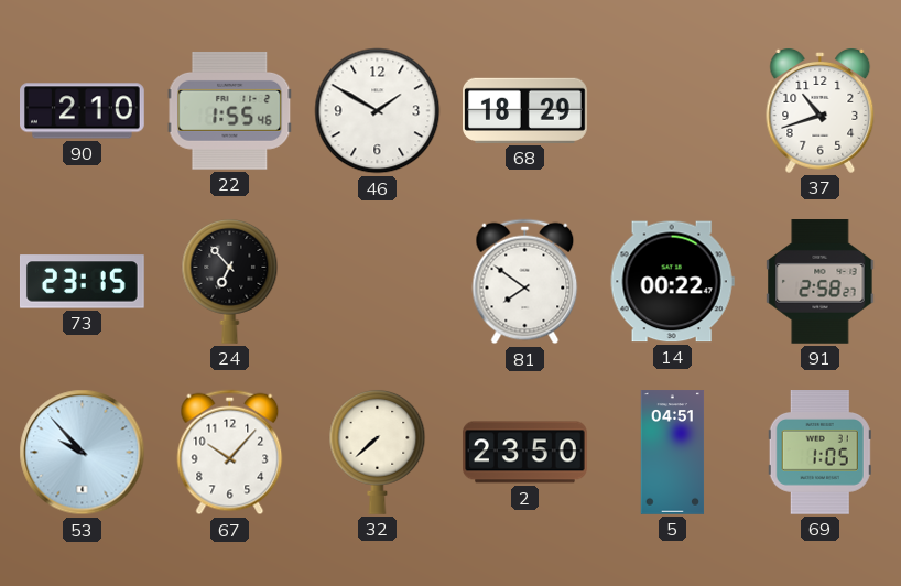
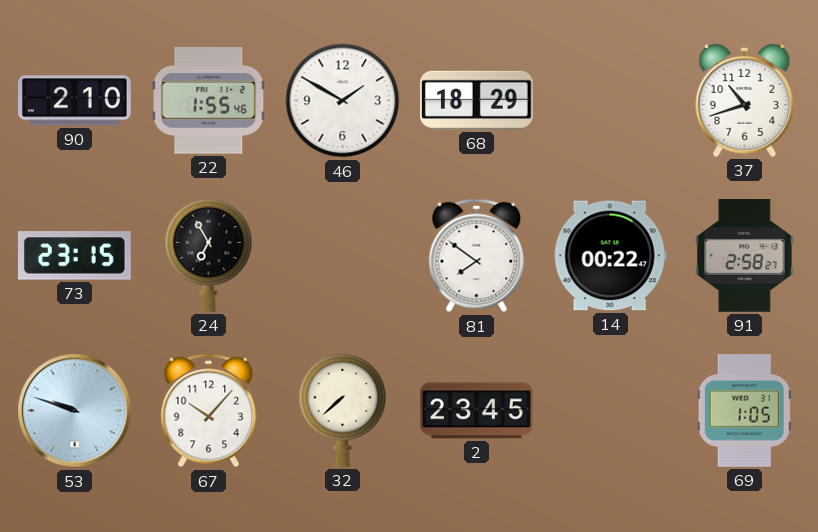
24: 6:53 -> 6:55 (209, 255)
53: 9:53 -> 9:48 (75, 411)
2: 23:50 -> 23:45 (477, 411)
5: 04:51 -> none (673, 453)
